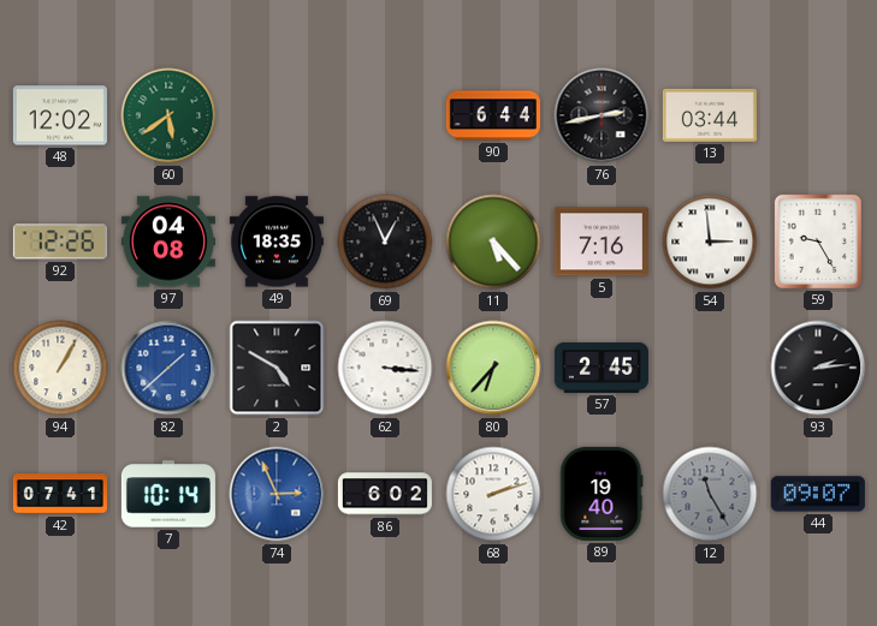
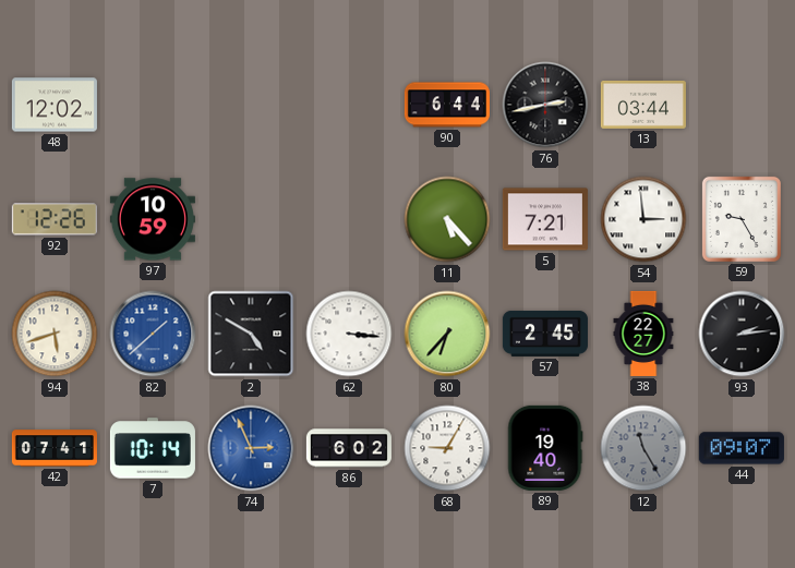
60: 5:39 -> none (168, 115)
97: 04:08 -> 10:59 (153, 219)
49: 18:35 -> none (277, 242)
69: 12:56 -> none (385, 242)
5: 7:16 -> 7:21 (545, 219)
94: 1:05 -> 5:42 (55, 334)
38: none -> 22:27 (643, 334)
68: 2:12 -> 9:05 (447, 448)
